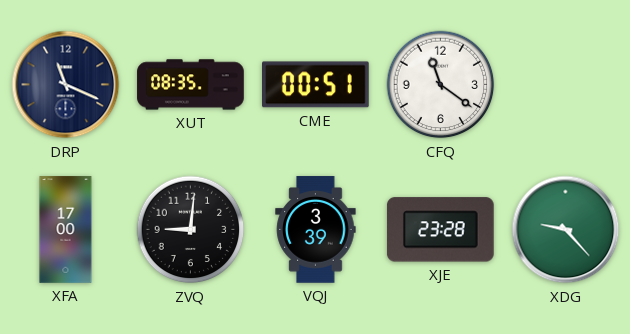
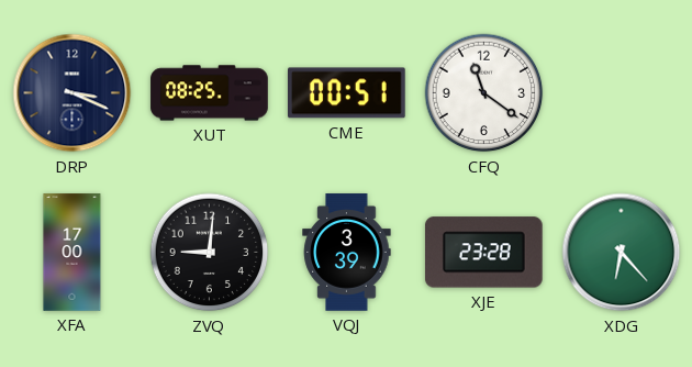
DRP: 11:19 -> 3:19 (72, 93)
XUT: 08:35 -> 08:25 (210, 93)
XDG: 9:23 -> 6:23 (622, 253)
